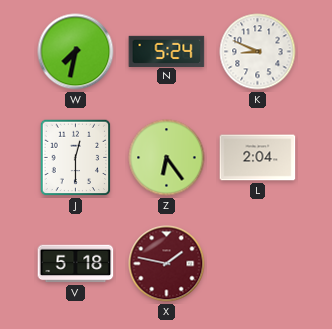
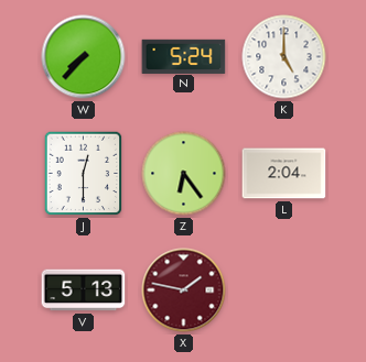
W: 7:32 -> 7:37 (84, 57)
K: 8:49 -> 5:00 (284, 57)
V: 5:18 -> 5:13 (84, 290)
